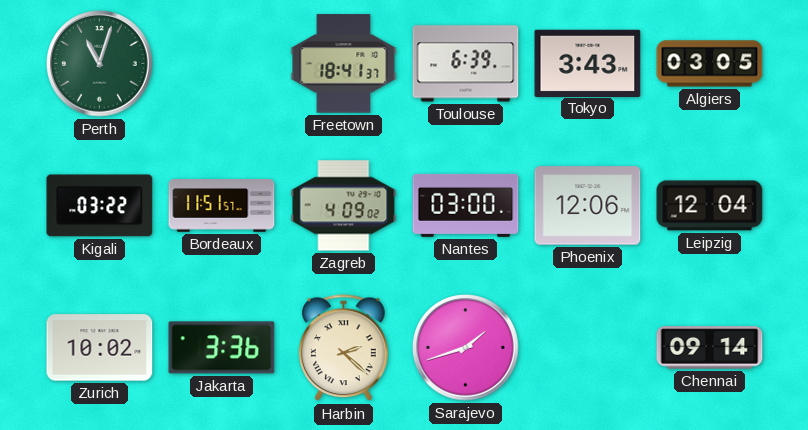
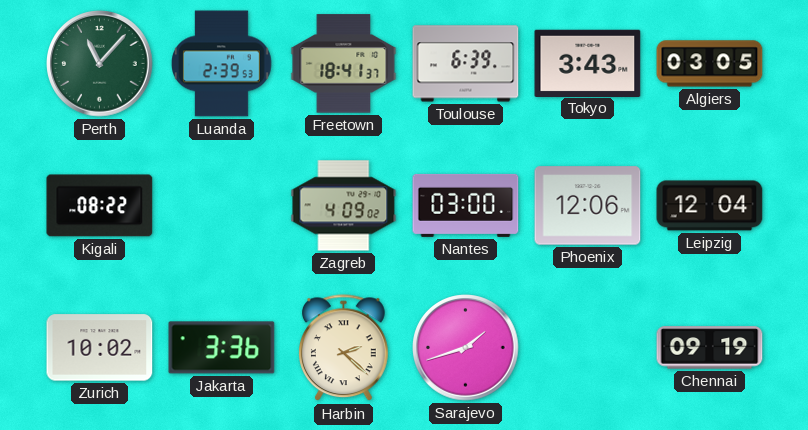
Perth: 11:03 -> 11:07 (100, 64)
Luanda: none -> 2:39 (222, 64)
Kigali: 03:22 -> 08:22 (100, 206)
Bordeaux: 11:51 -> none (222, 206)
Chennai: 09:14 -> 09:19 (710, 348)
